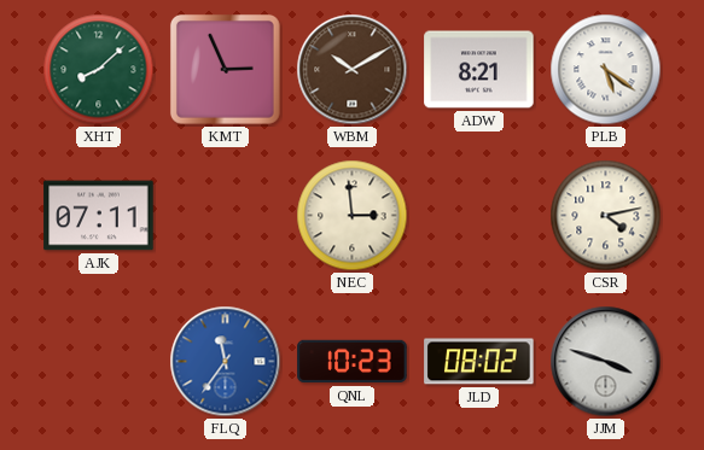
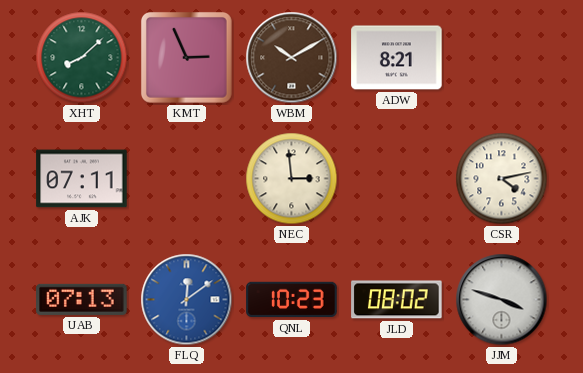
PLB: 5:21 -> none (606, 70)
UAB: none -> 07:13 (82, 299)
FLQ: 11:36 -> 12:09 (187, 300)
